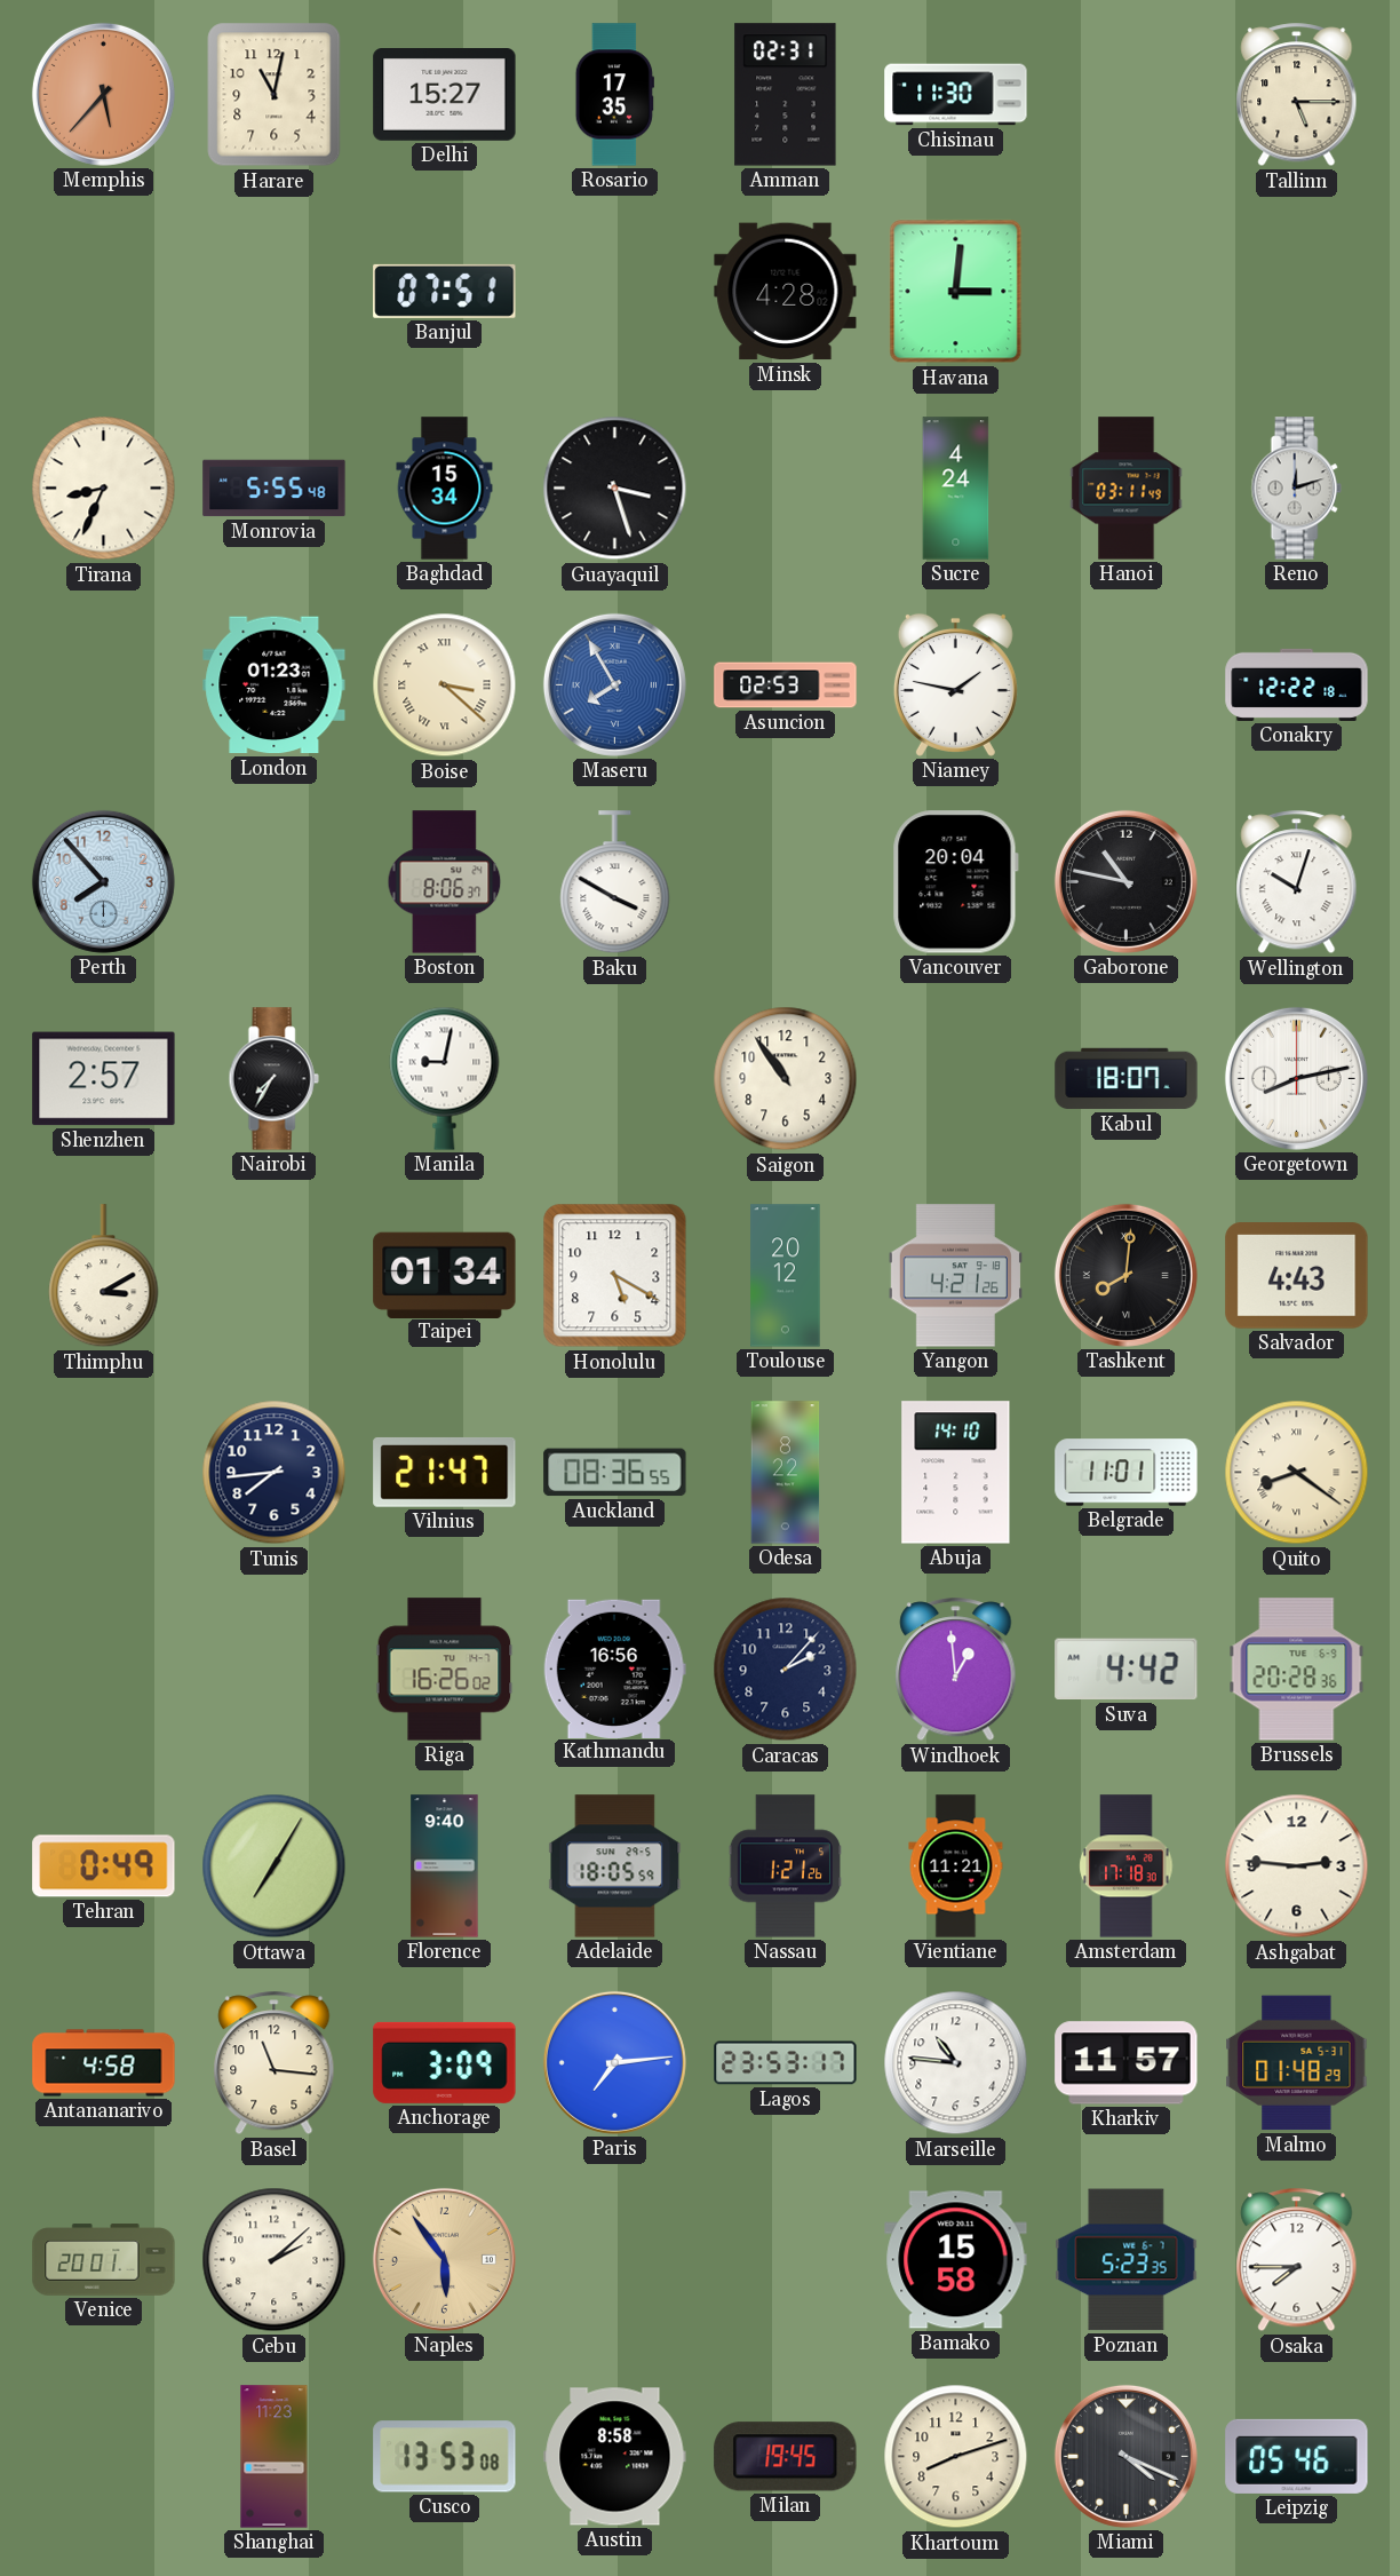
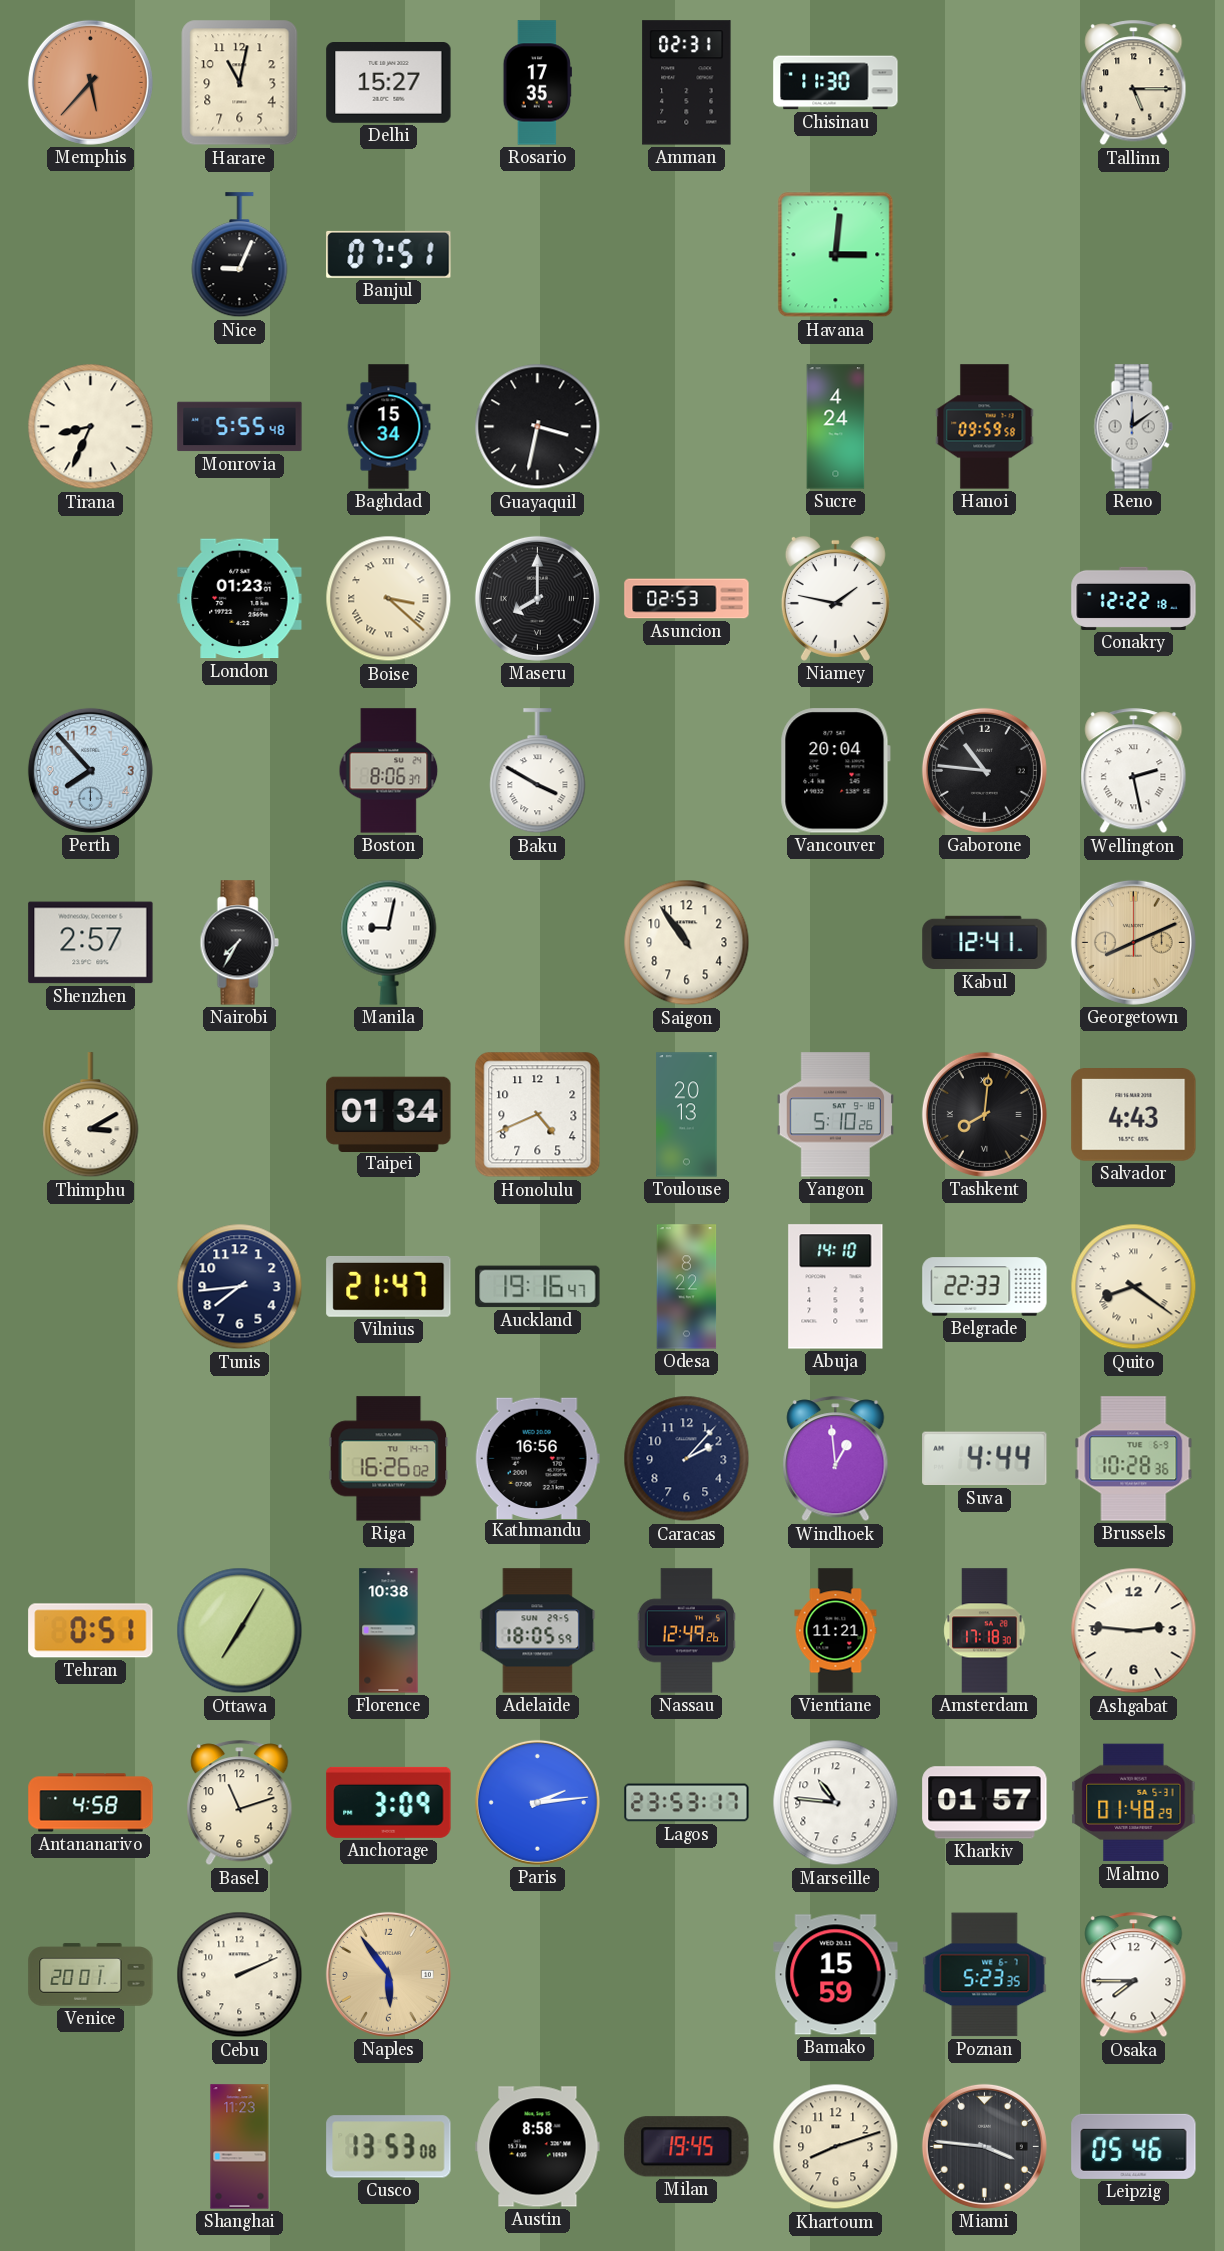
Nice: none -> 9:04 (240, 255)
Minsk: 4:28 -> none (786, 292)
Guayaquil: 3:27 -> 3:32 (538, 427)
Hanoi: 03:11 -> 09:59 (985, 427)
Reno: 12:12 -> 12:09 (1133, 427)
Maseru: 7:55 -> 8:00 (537, 598)
Maseru dial: blue -> black (537, 598)
Gaborone: 10:47 -> 10:46 (984, 770)
Wellington: 10:03 -> 2:28 (1134, 771)
Kabul: 18:07 -> 12:41 (985, 943)
Georgetown: 8:13 -> 8:11 (1133, 942)
Georgetown dial: white -> champagne (1133, 942)
Honolulu: 5:20 -> 4:41 (538, 1115)
Toulouse: 20:12 -> 20:13 (687, 1115)
Yangon: 4:21 -> 5:10 (835, 1115)
Auckland: 08:36 -> 19:16 (538, 1287)
Belgrade: 11:01 -> 22:33 (985, 1287)
Suva: 4:42 -> 4:44 (985, 1459)
Brussels: 20:28 -> 10:28 (1134, 1459)
Tehran: 0:49 -> 0:51 (91, 1631)
Florence: 9:40 -> 10:38 (389, 1631)
Nassau: 1:21 -> 12:49 (687, 1631)
Basel: 11:16 -> 11:12 (240, 1803)
Paris: 7:14 -> 2:14 (537, 1802)
Kharkiv: 11:57 -> 01:57 (985, 1803)
Cebu: 2:08 -> 2:11 (240, 1975)
Bamako: 15:58 -> 15:59 (836, 1975)
Miami: 4:19 -> 3:46 (984, 2146)
